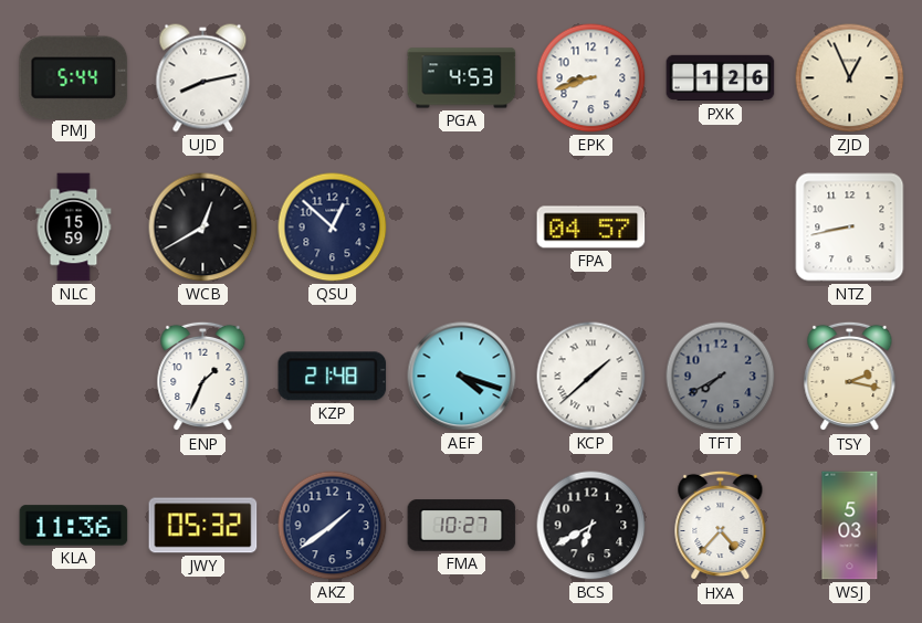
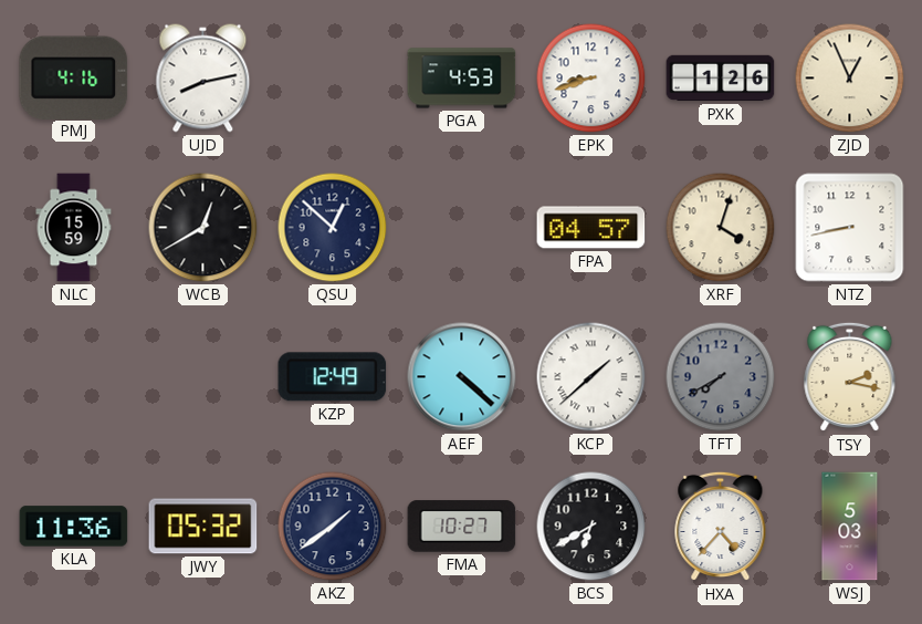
PMJ: 5:44 -> 4:16 (74, 77)
XRF: none -> 4:03 (721, 228)
ENP: 1:34 -> none (203, 377)
KZP: 21:48 -> 12:49 (333, 377)
AEF: 4:18 -> 4:22 (462, 377)
